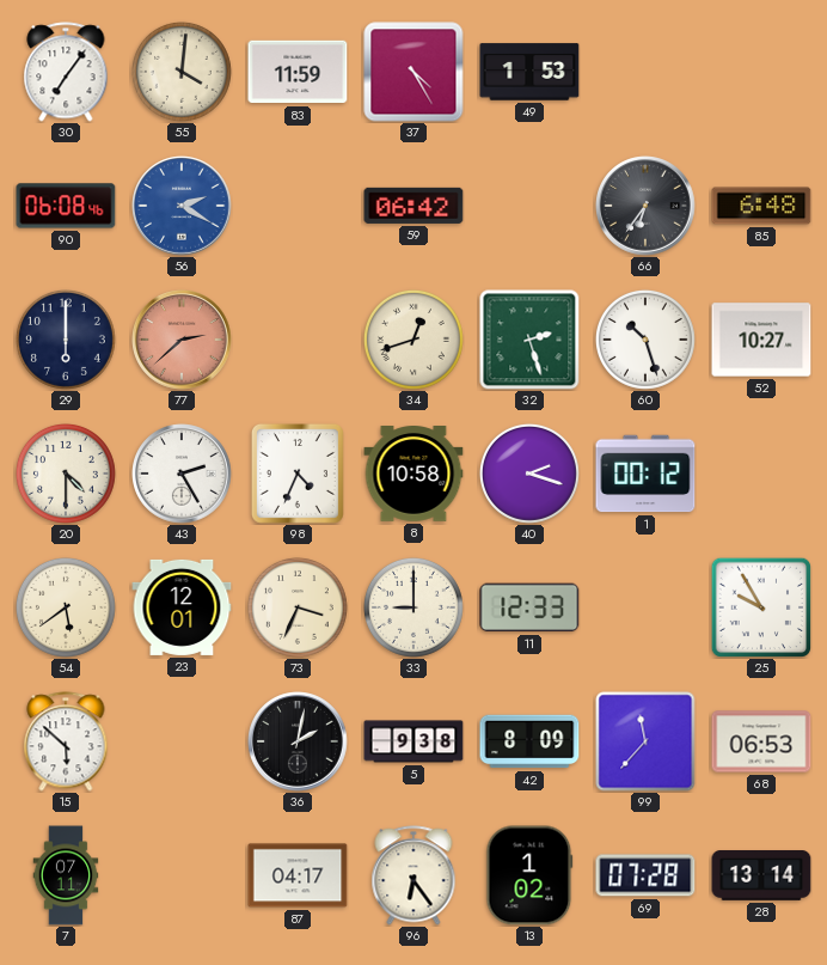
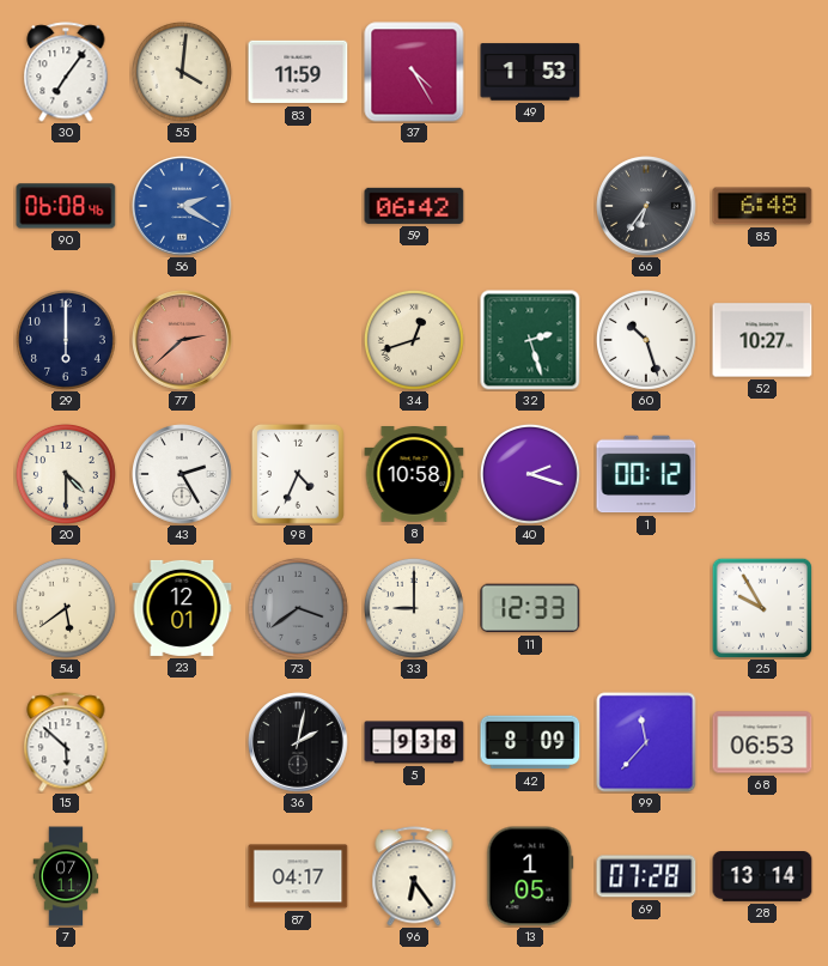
73: 3:34 -> 3:39 (298, 608)
73 dial: cream -> grey (298, 608)
13: 1:02 -> 1:05 (530, 876)
